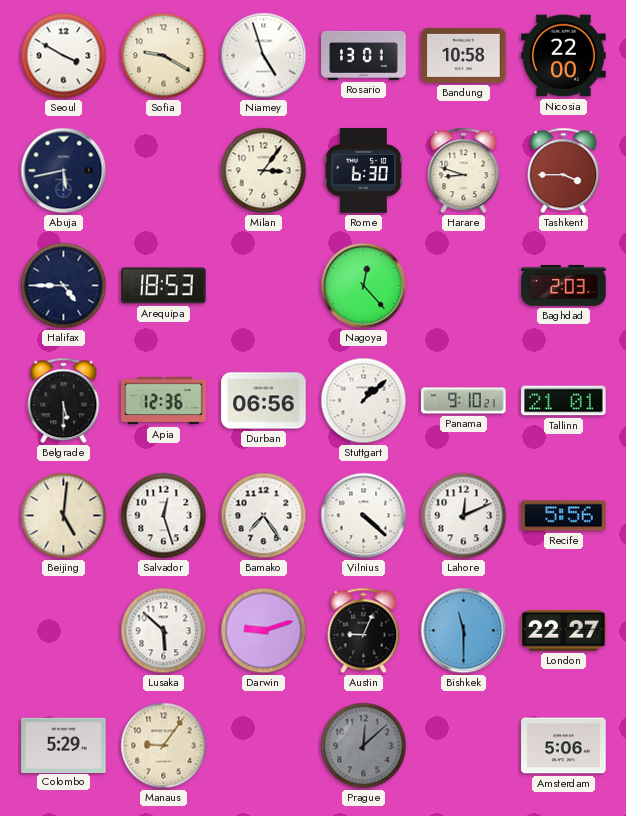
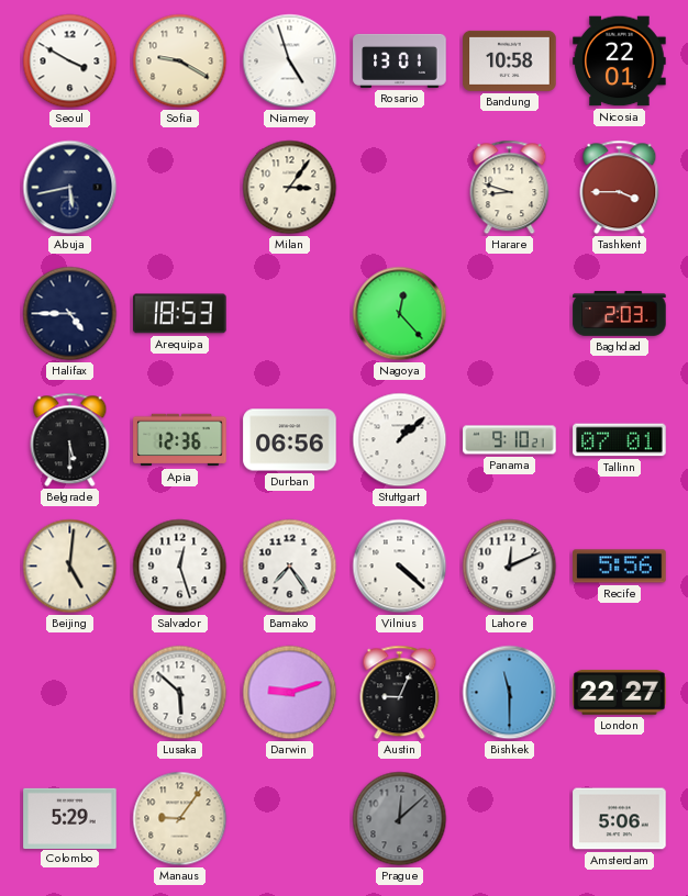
Nicosia: 22:00 -> 22:01 (620, 61)
Rome: 6:30 -> none (364, 171)
Tallinn: 21:01 -> 07:01 (620, 440)
